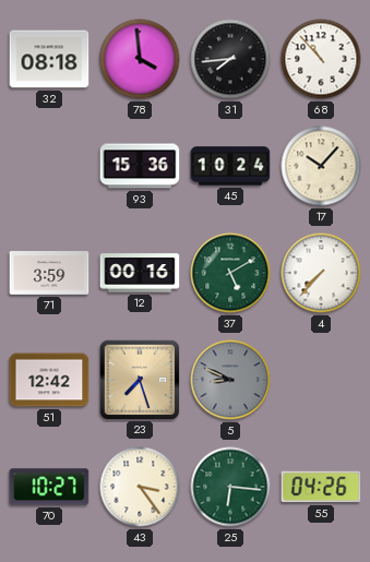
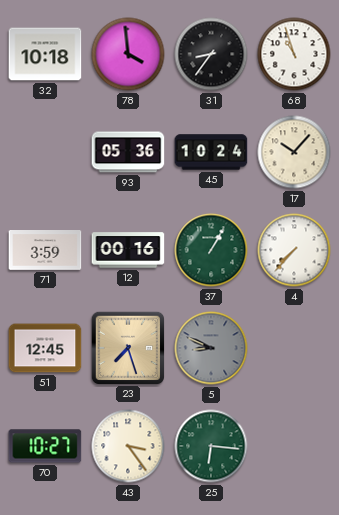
32: 08:18 -> 10:18 (45, 54)
31: 7:44 -> 8:36 (211, 54)
68: 10:53 -> 10:57 (294, 54)
93: 15:36 -> 05:36 (128, 152)
37: 5:10 -> 1:05 (211, 250)
51: 12:42 -> 12:45 (45, 348)
55: 04:26 -> none (321, 487)
